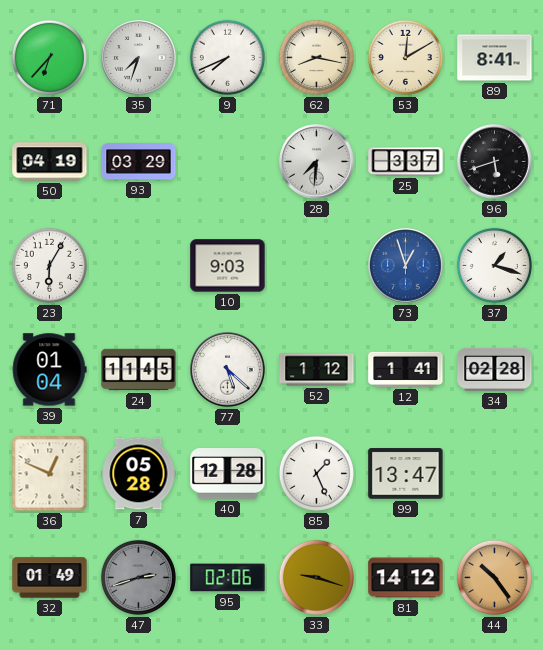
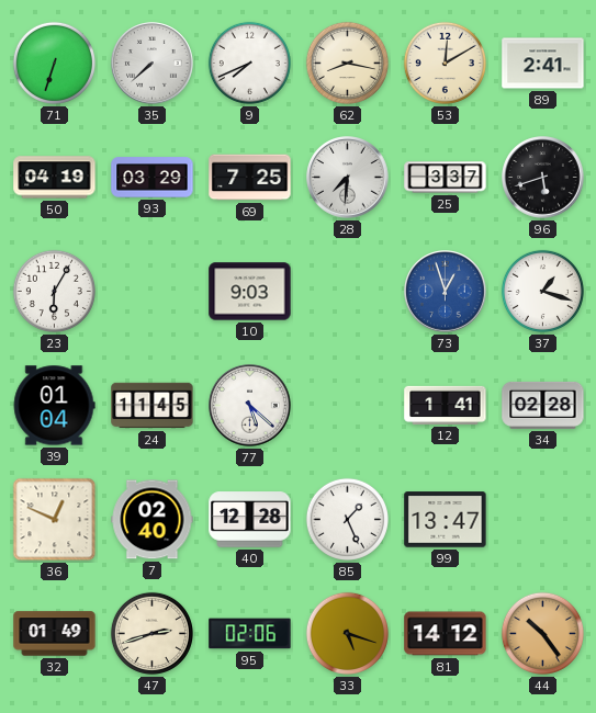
71: 6:37 -> 6:33 (54, 63)
35: 7:33 -> 7:38 (153, 64)
89: 8:41 -> 2:41 (543, 64)
69: none -> 7:25 (250, 178)
52: 1:12 -> none (317, 370)
7: 05:28 -> 02:40 (153, 520)
47 dial: grey -> cream (151, 633)
33: 9:18 -> 5:18 (347, 633)
